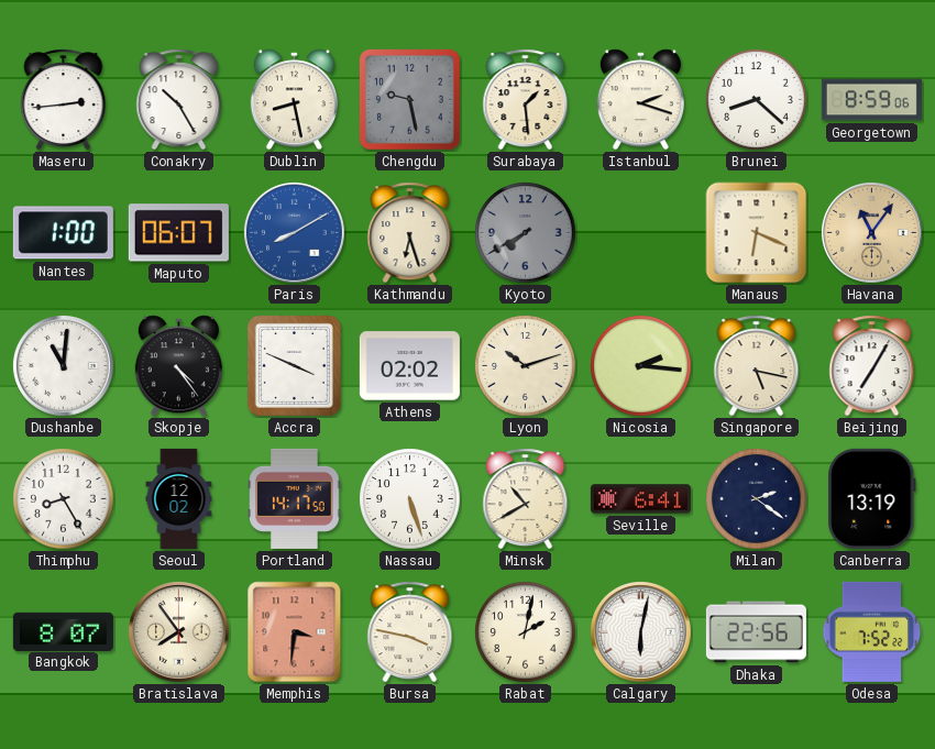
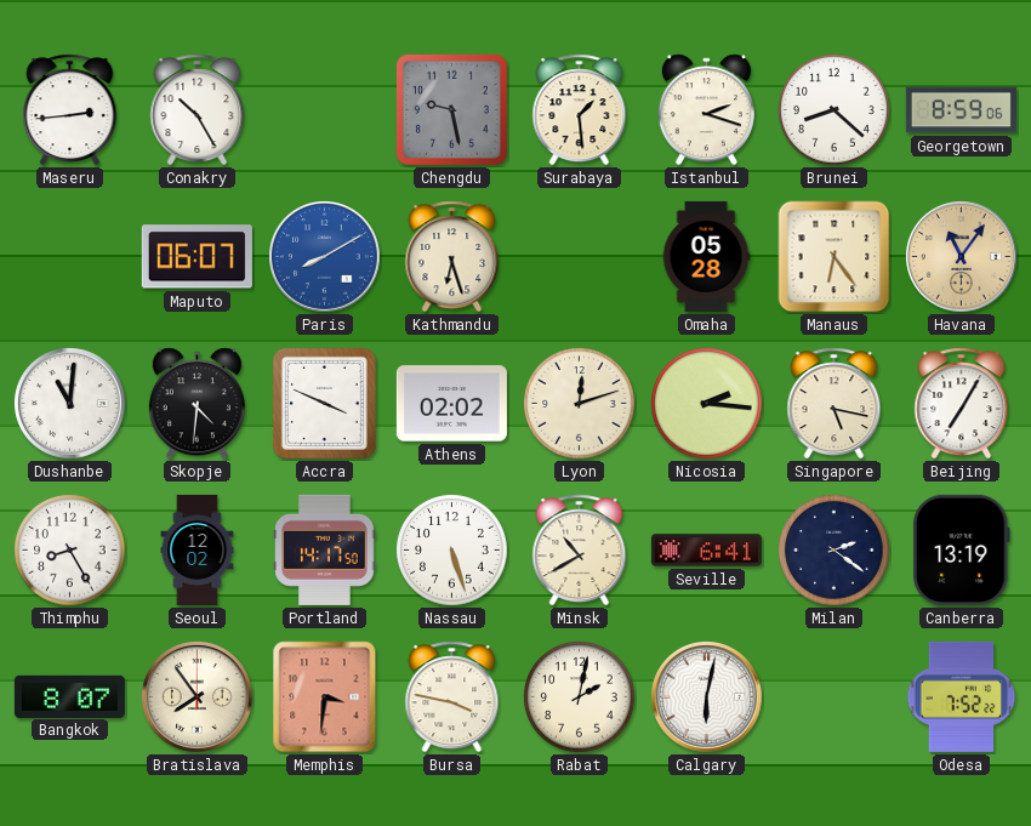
Dublin: 8:28 -> none (294, 100)
Nantes: 1:00 -> none (63, 233)
Kyoto: 7:40 -> none (526, 233)
Omaha: none -> 05:28 (706, 256)
Manaus: 6:19 -> 6:24 (835, 257)
Skopje: 4:24 -> 4:31 (196, 404)
Lyon: 10:12 -> 12:12 (580, 404)
Dhaka: 22:56 -> none (756, 632)
